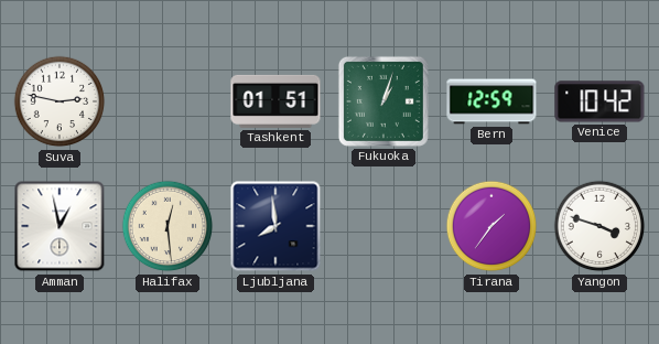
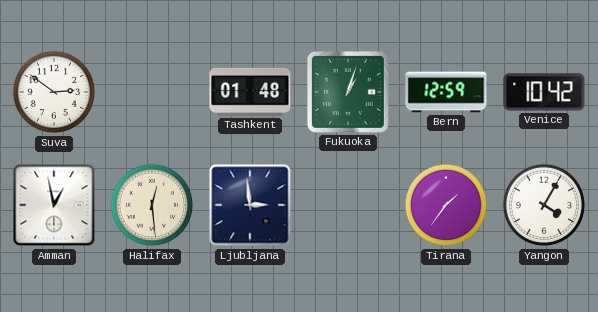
Suva: 2:47 -> 2:51 (54, 92)
Tashkent: 01:51 -> 01:48 (250, 92)
Ljubljana: 7:59 -> 2:59 (250, 205)
Yangon: 3:48 -> 4:05 (544, 205)
